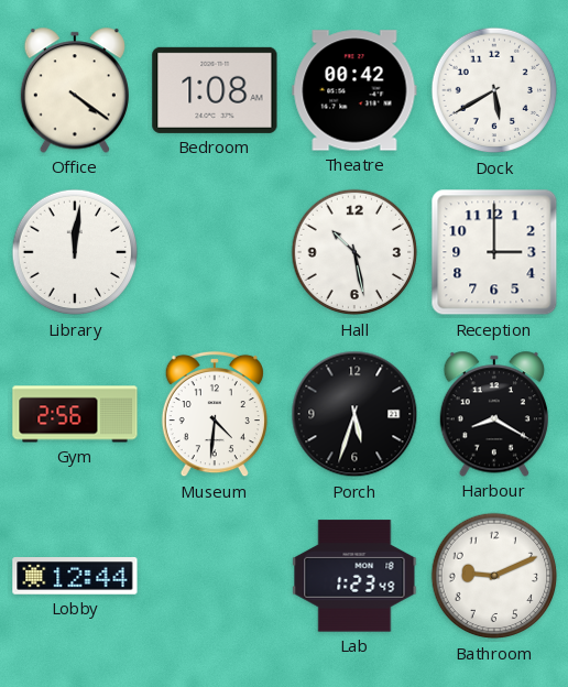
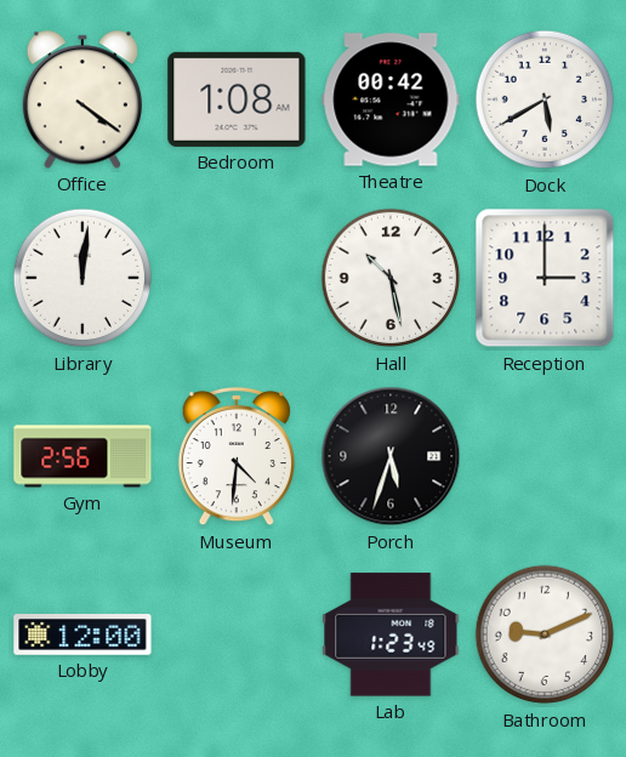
Harbour: 8:20 -> none (494, 414)
Lobby: 12:44 -> 12:00 (82, 636)
